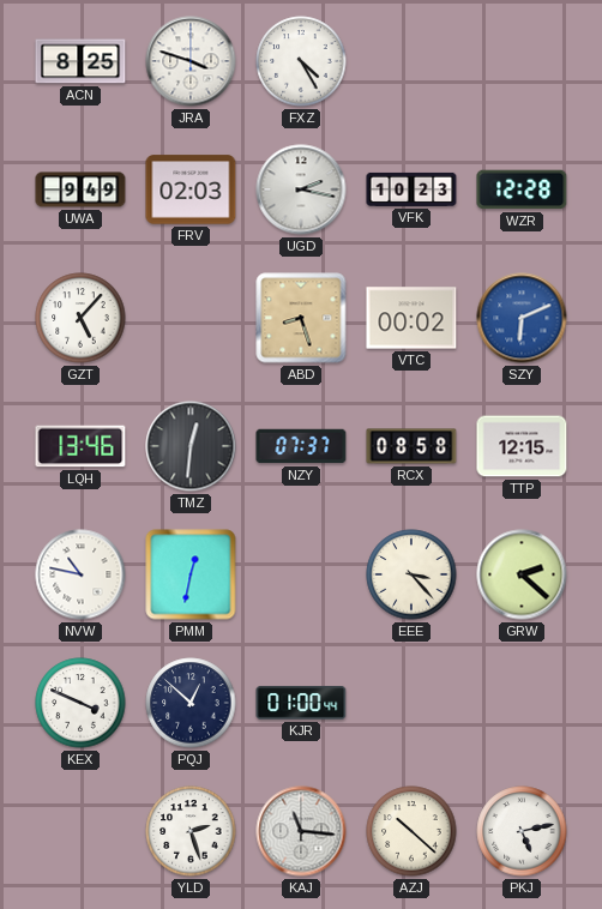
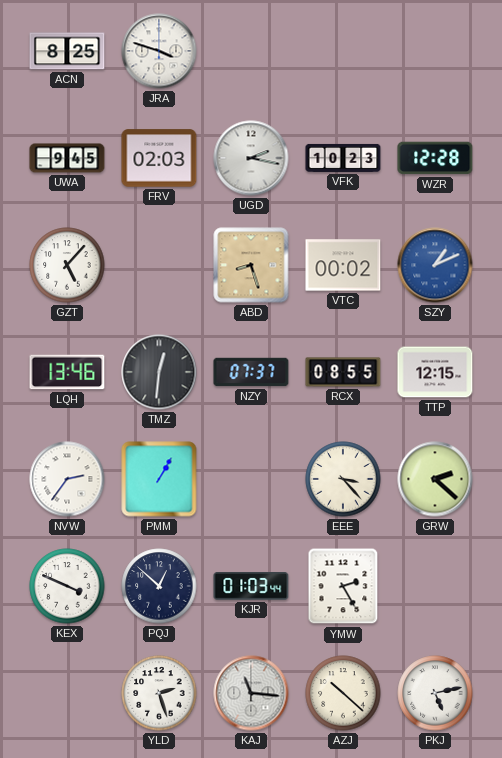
FXZ: 4:25 -> none (301, 61)
UWA: 9:49 -> 9:45 (67, 158)
SZY: 6:11 -> 1:11 (435, 265)
RCX: 08:58 -> 08:55 (343, 372)
NVW: 10:47 -> 2:36 (67, 479)
PMM: 12:32 -> 1:05 (159, 479)
KJR: 01:00 -> 01:03 (251, 586)
YMW: none -> 2:25 (343, 586)
